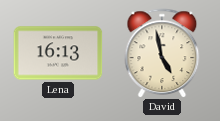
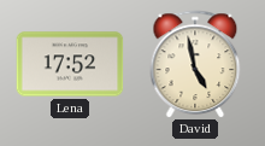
Lena: 16:13 -> 17:52 (70, 64)
